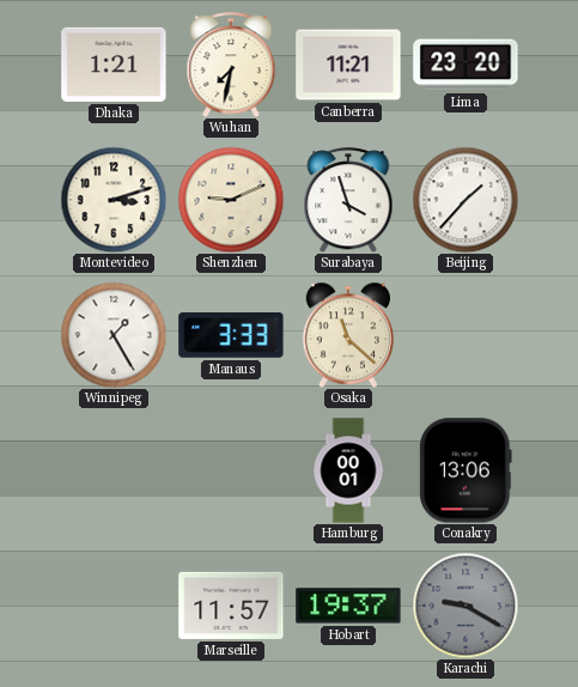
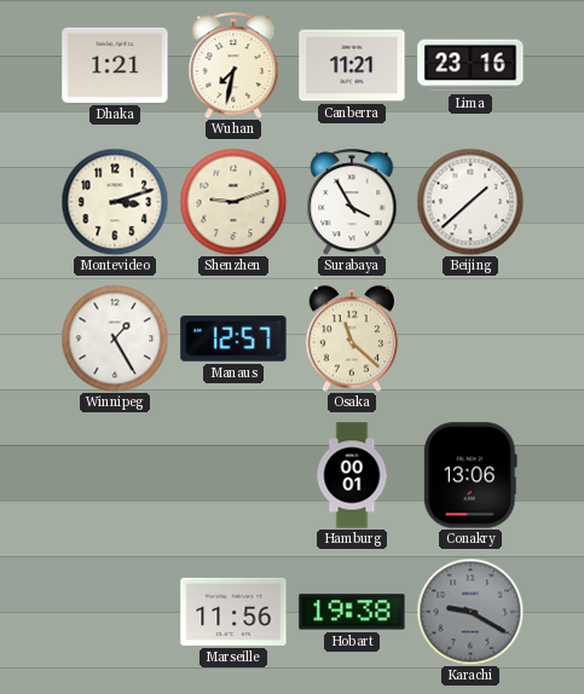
Lima: 23:20 -> 23:16 (470, 65)
Shenzhen: 9:11 -> 9:12 (233, 202)
Surabaya: 3:57 -> 3:55 (352, 202)
Beijing: 1:37 -> 1:38 (470, 202)
Manaus: 3:33 -> 12:57 (233, 340)
Marseille: 11:57 -> 11:56 (233, 612)
Hobart: 19:37 -> 19:38 (352, 612)
